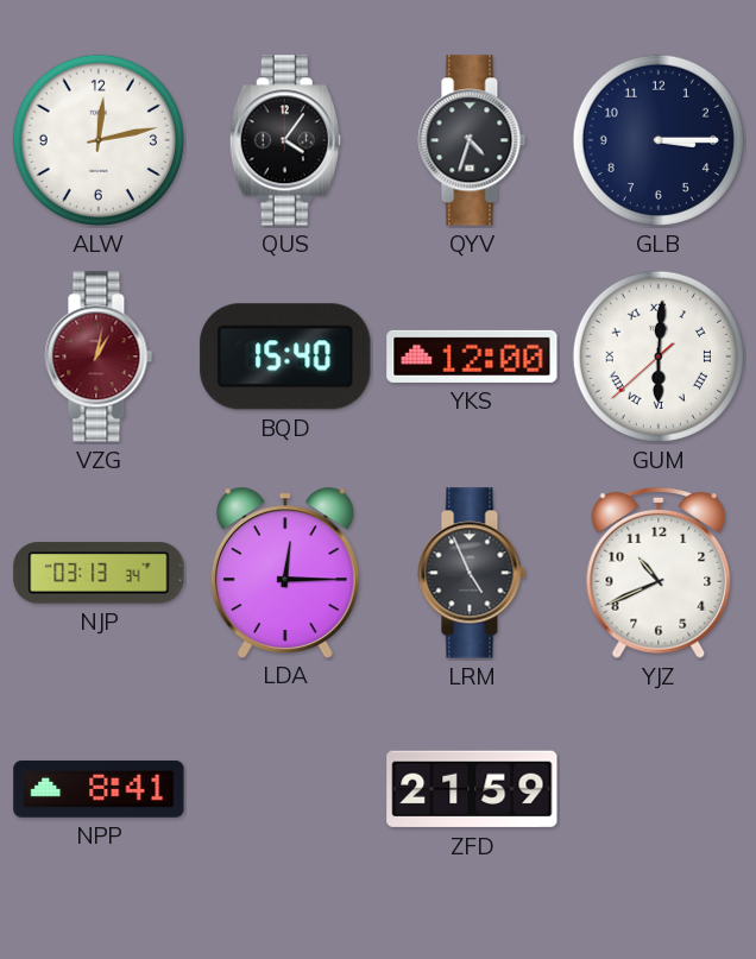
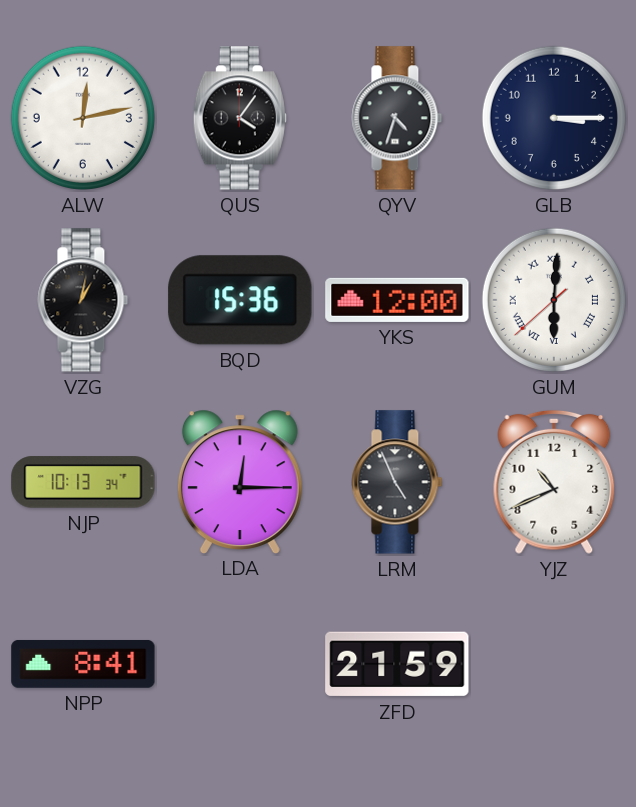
VZG dial: burgundy -> black (83, 300)
BQD: 15:40 -> 15:36 (240, 300)
NJP: 03:13 -> 10:13 (83, 482)
